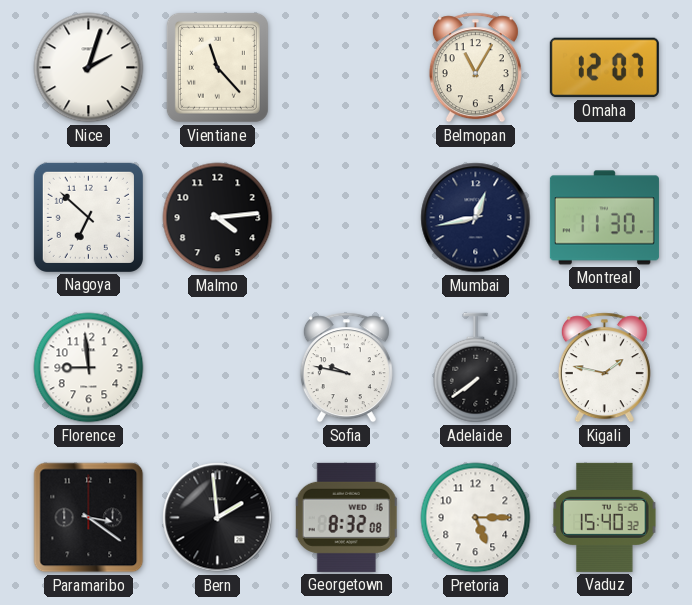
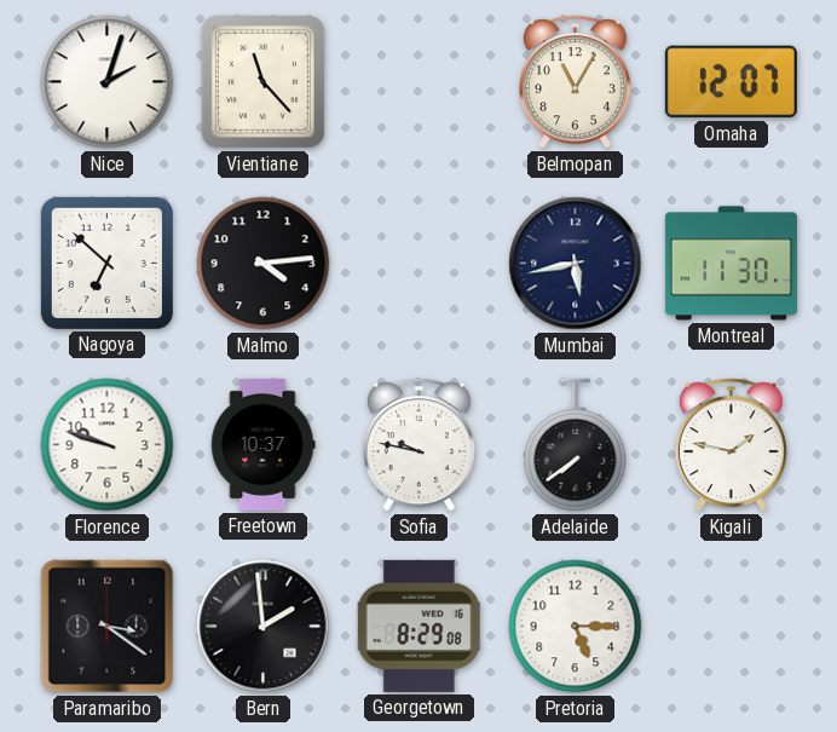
Mumbai: 12:43 -> 5:43 (576, 264)
Florence: 8:59 -> 9:48 (108, 445)
Freetown: none -> 10:37 (262, 444)
Georgetown: 8:32 -> 8:29 (418, 626)
Vaduz: 15:40 -> none (605, 517)
